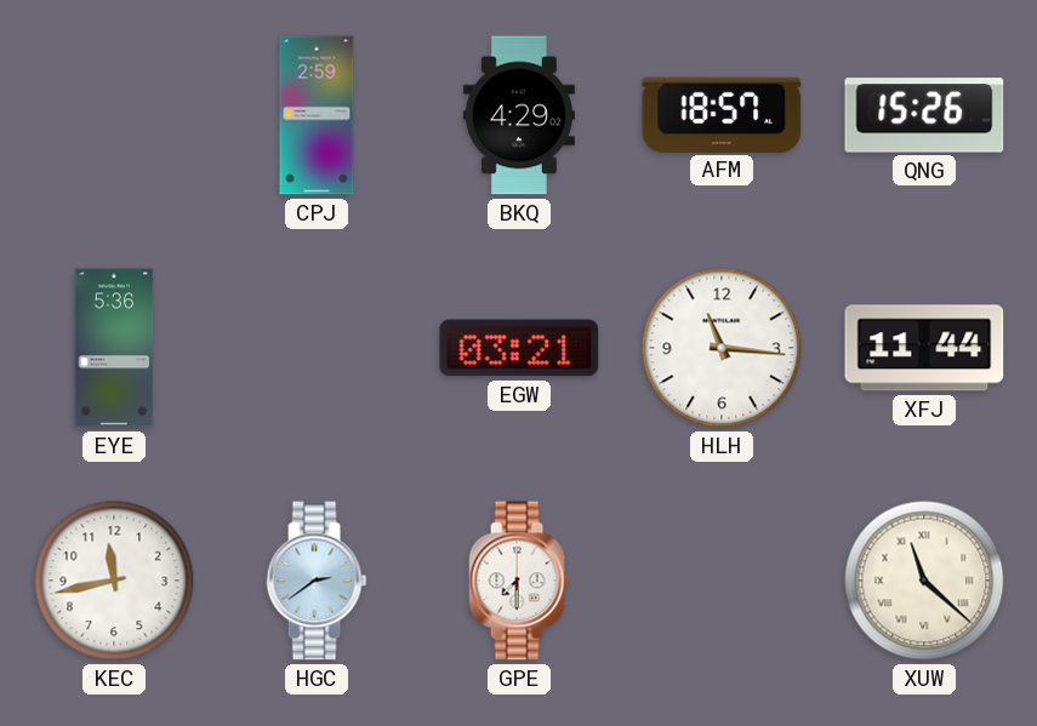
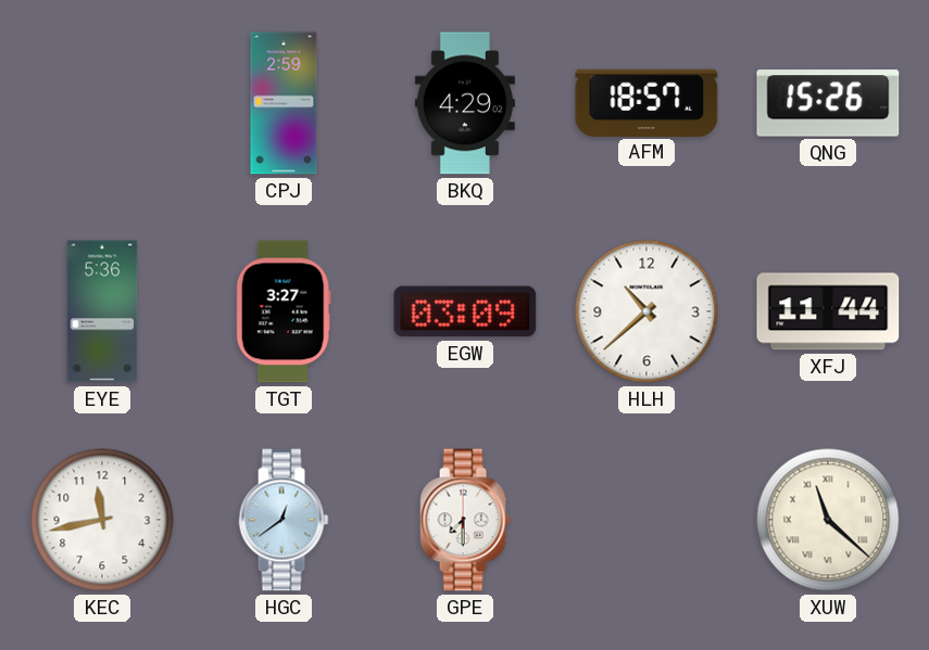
TGT: none -> 3:27 (284, 311)
EGW: 03:21 -> 03:09 (465, 311)
HLH: 11:16 -> 10:38 (646, 311)
HGC: 2:39 -> 12:39 (284, 520)
